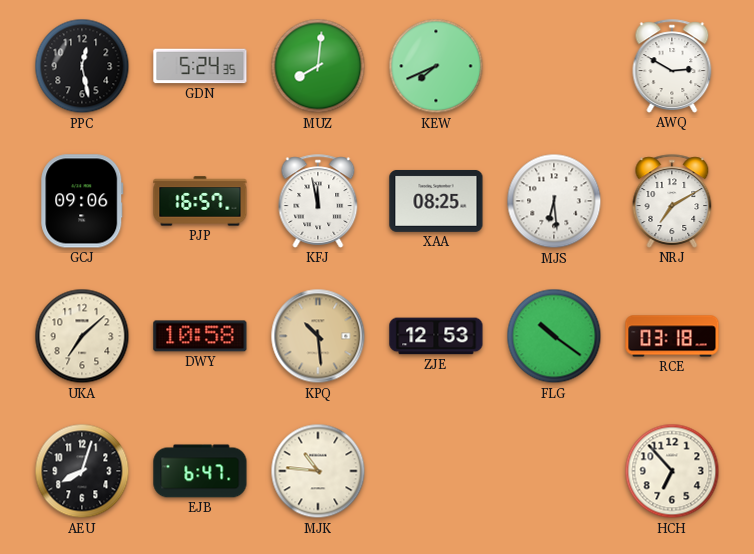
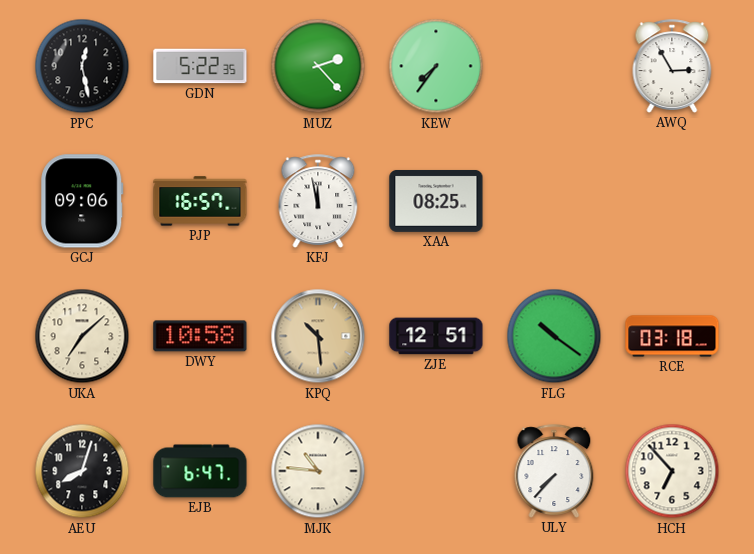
GDN: 5:24 -> 5:22 (200, 66)
MUZ: 8:01 -> 2:23 (318, 66)
KEW: 7:41 -> 7:36 (436, 66)
AWQ: 2:50 -> 2:55 (672, 66)
MJS: 6:29 -> none (554, 201)
NRJ: 7:10 -> none (672, 201)
ZJE: 12:53 -> 12:51 (436, 336)
ULY: none -> 7:37 (554, 471)
